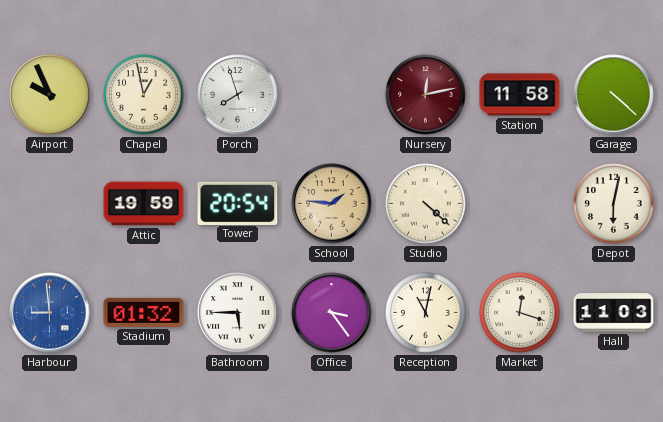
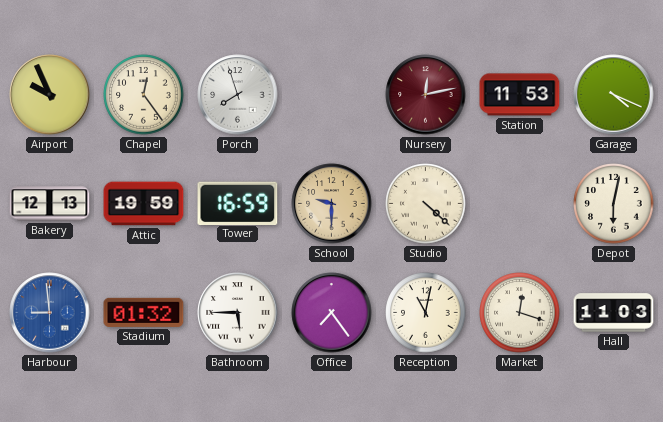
Chapel: 12:58 -> 12:24 (144, 95)
Station: 11:58 -> 11:53 (520, 95)
Garage: 4:22 -> 4:19 (614, 95)
Bakery: none -> 12:13 (50, 204)
Tower: 20:54 -> 16:59 (238, 203)
School: 1:46 -> 9:30 (332, 204)
Office: 3:24 -> 7:24 (332, 313)
